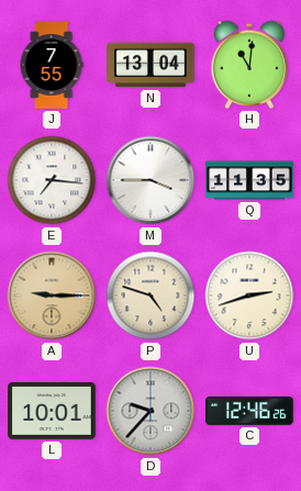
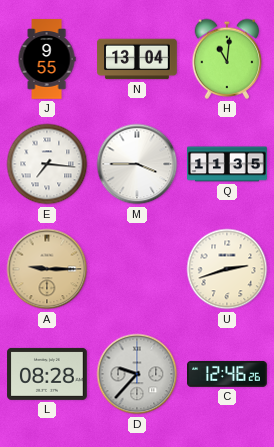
J: 7:55 -> 9:55 (47, 59)
P: 4:48 -> none (150, 295)
L: 10:01 -> 08:28 (47, 374)
